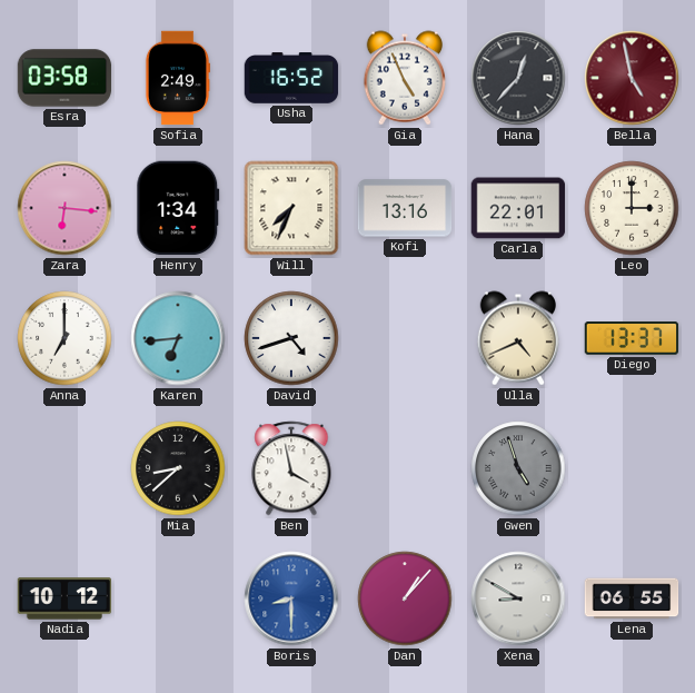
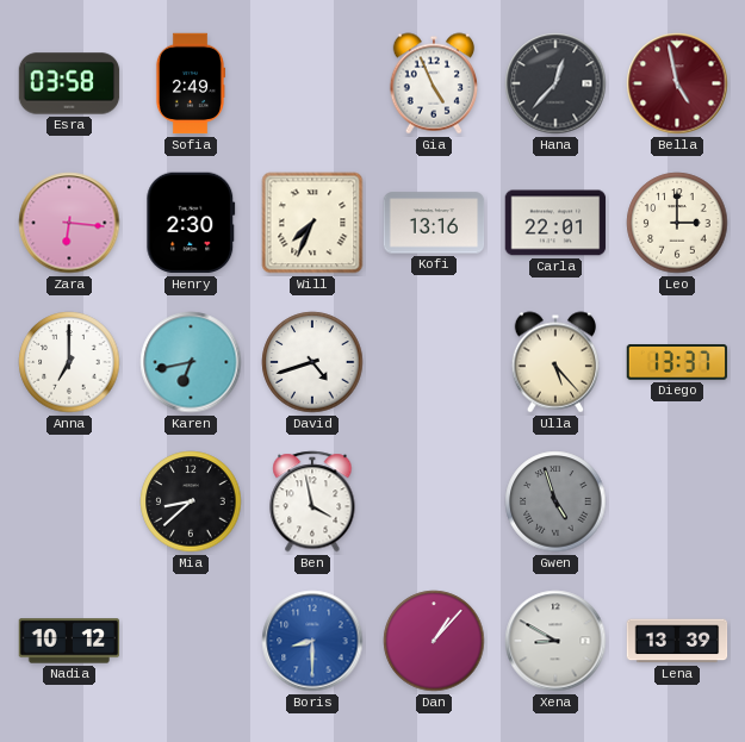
Usha: 16:52 -> none (291, 78)
Henry: 1:34 -> 2:30 (191, 223)
Karen: 6:44 -> 6:43 (191, 362)
Ulla: 4:41 -> 5:23 (555, 362)
Lena: 06:55 -> 13:39 (677, 641)
